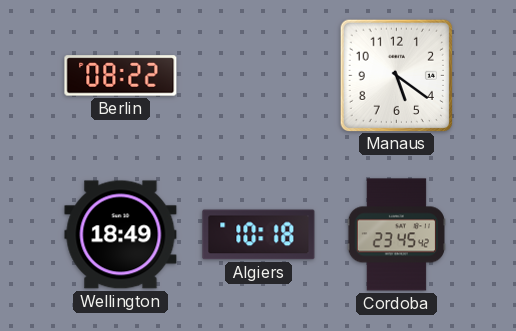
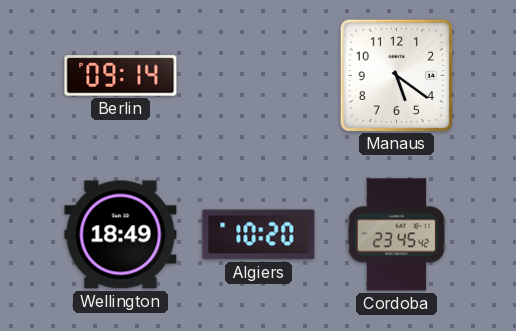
Berlin: 08:22 -> 09:14 (121, 76)
Algiers: 10:18 -> 10:20 (259, 235)
